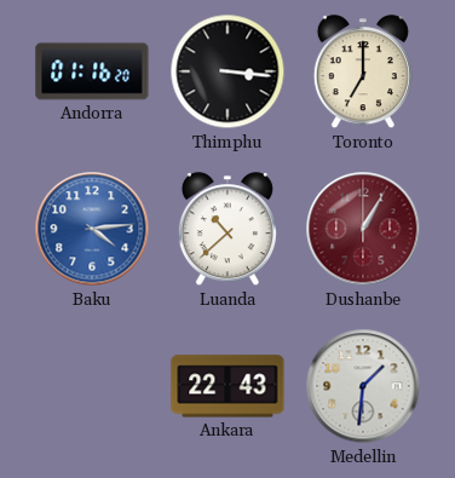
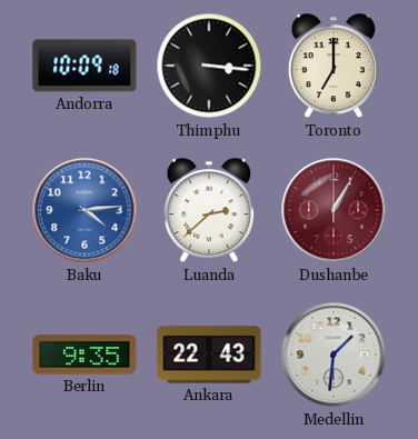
Andorra: 01:16 -> 10:09 (84, 66)
Luanda: 10:38 -> 2:38 (209, 211)
Berlin: none -> 9:35 (84, 355)
